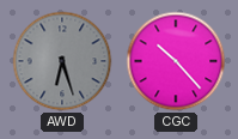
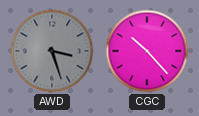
AWD: 6:27 -> 3:27 (52, 51)
